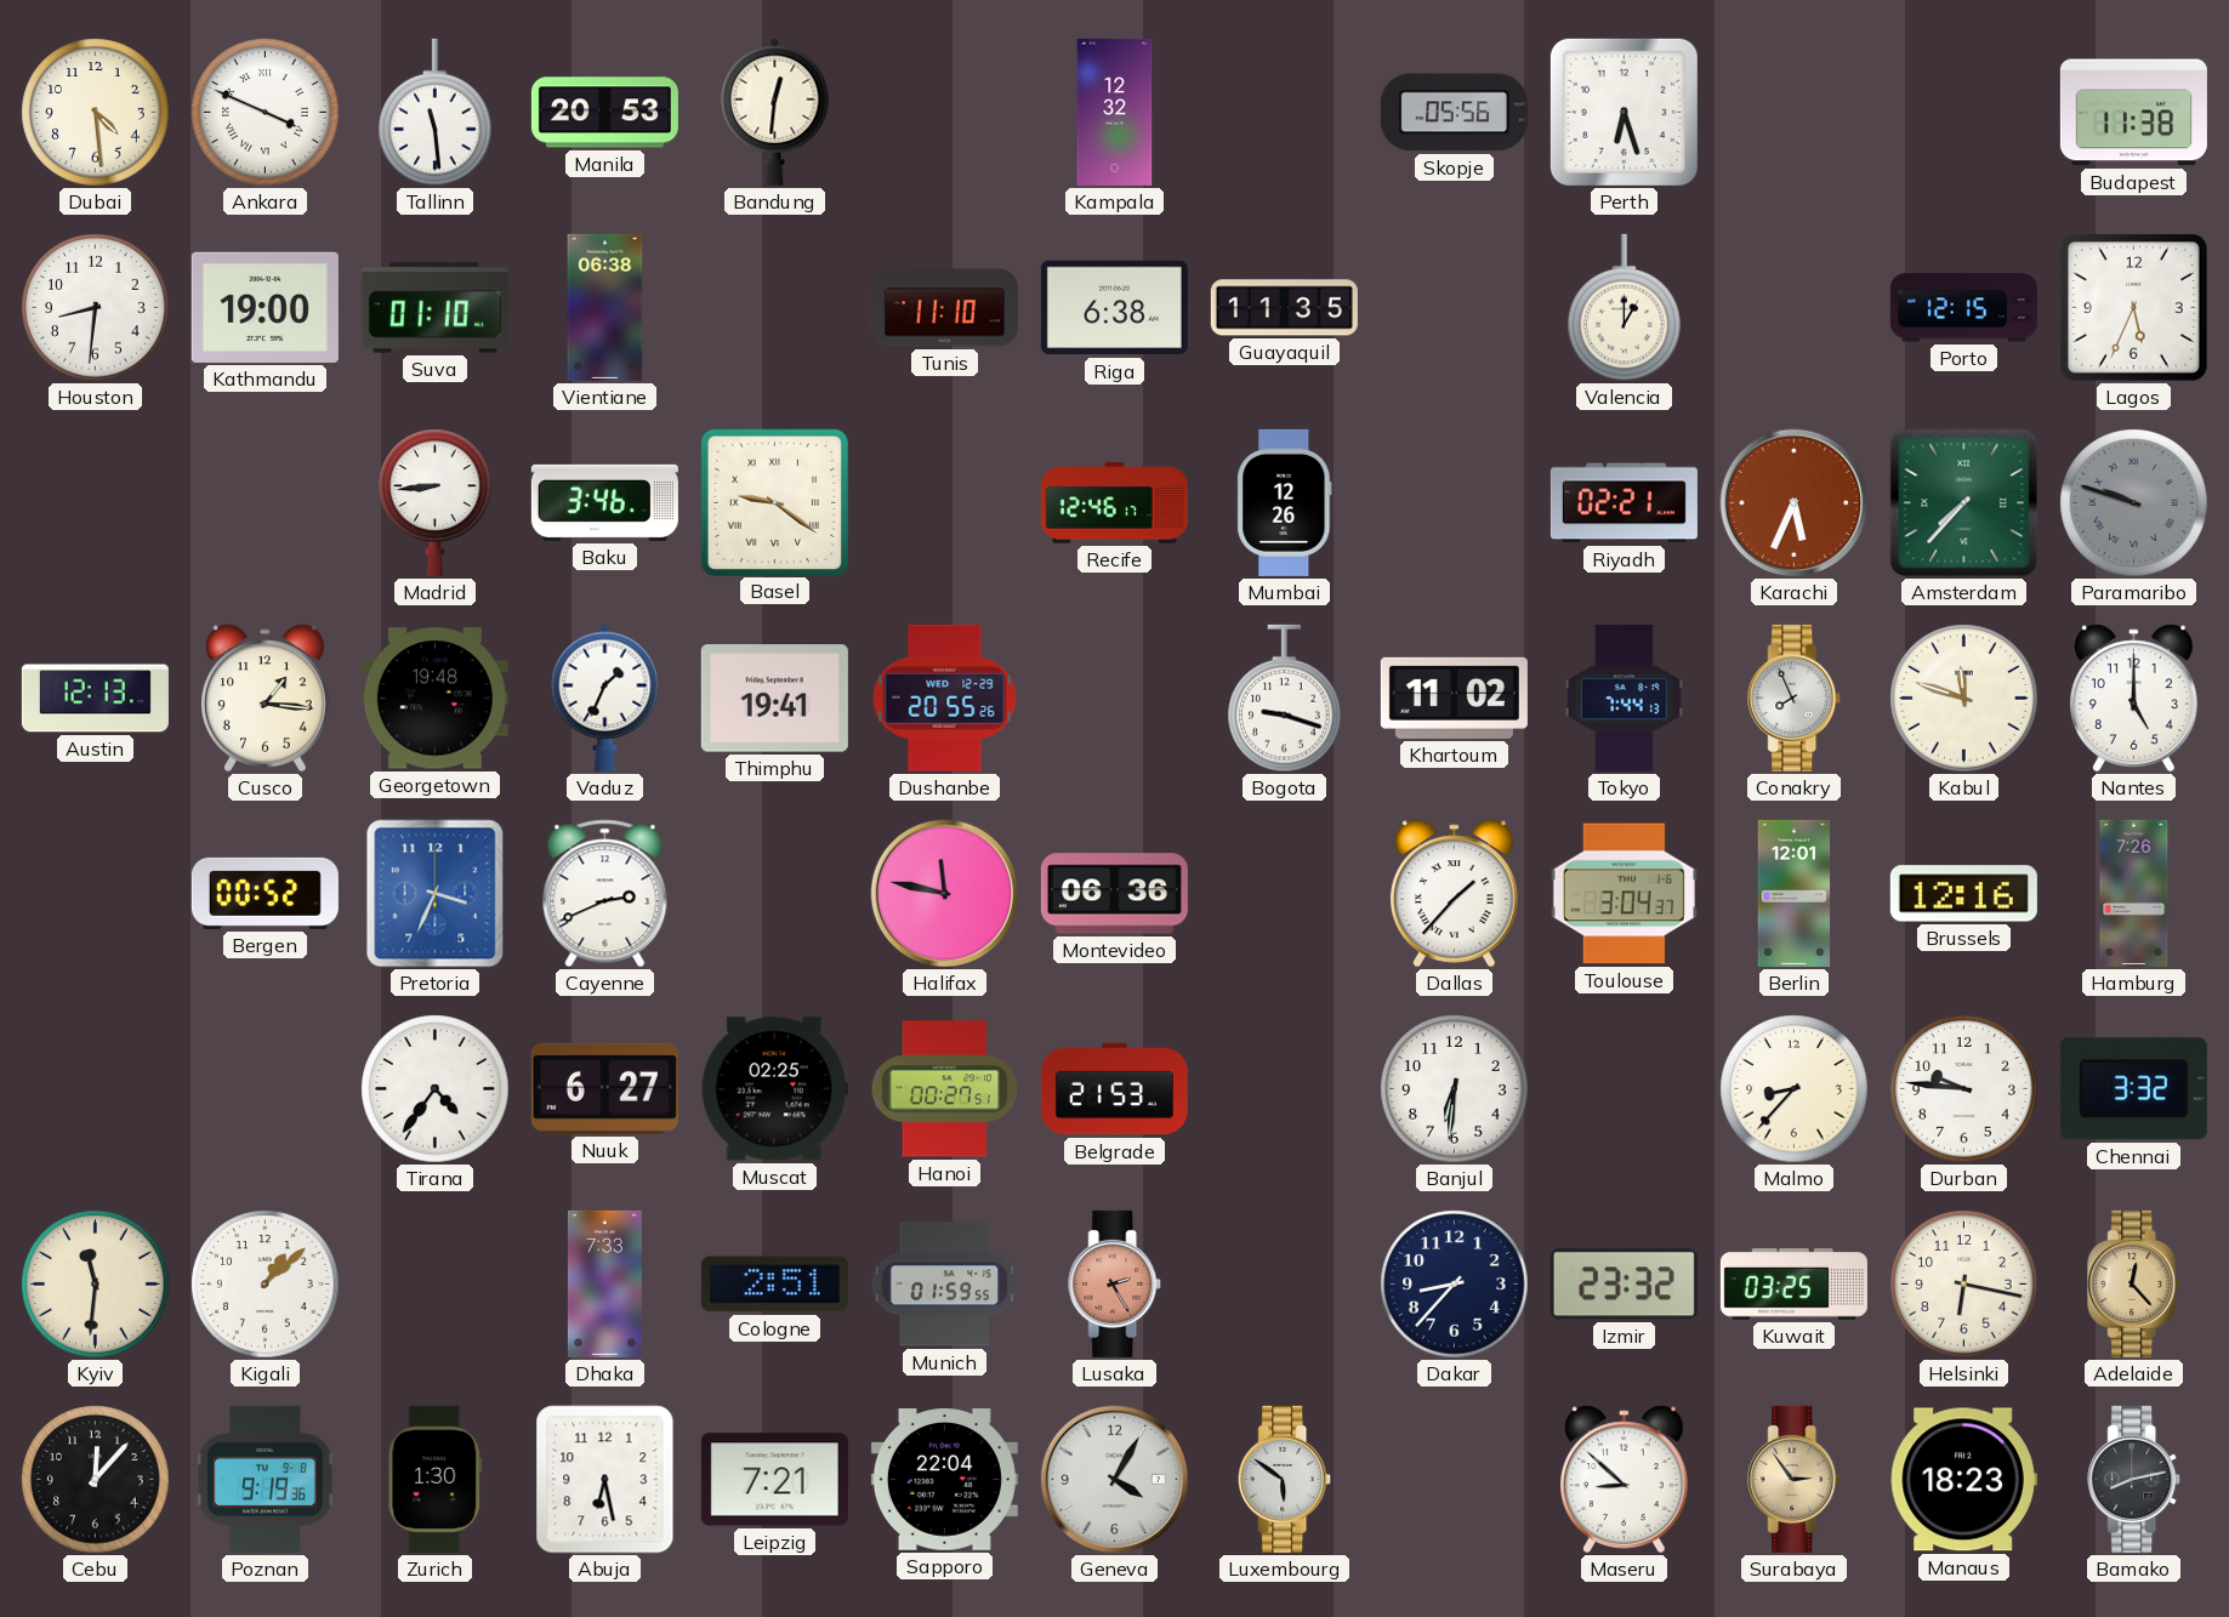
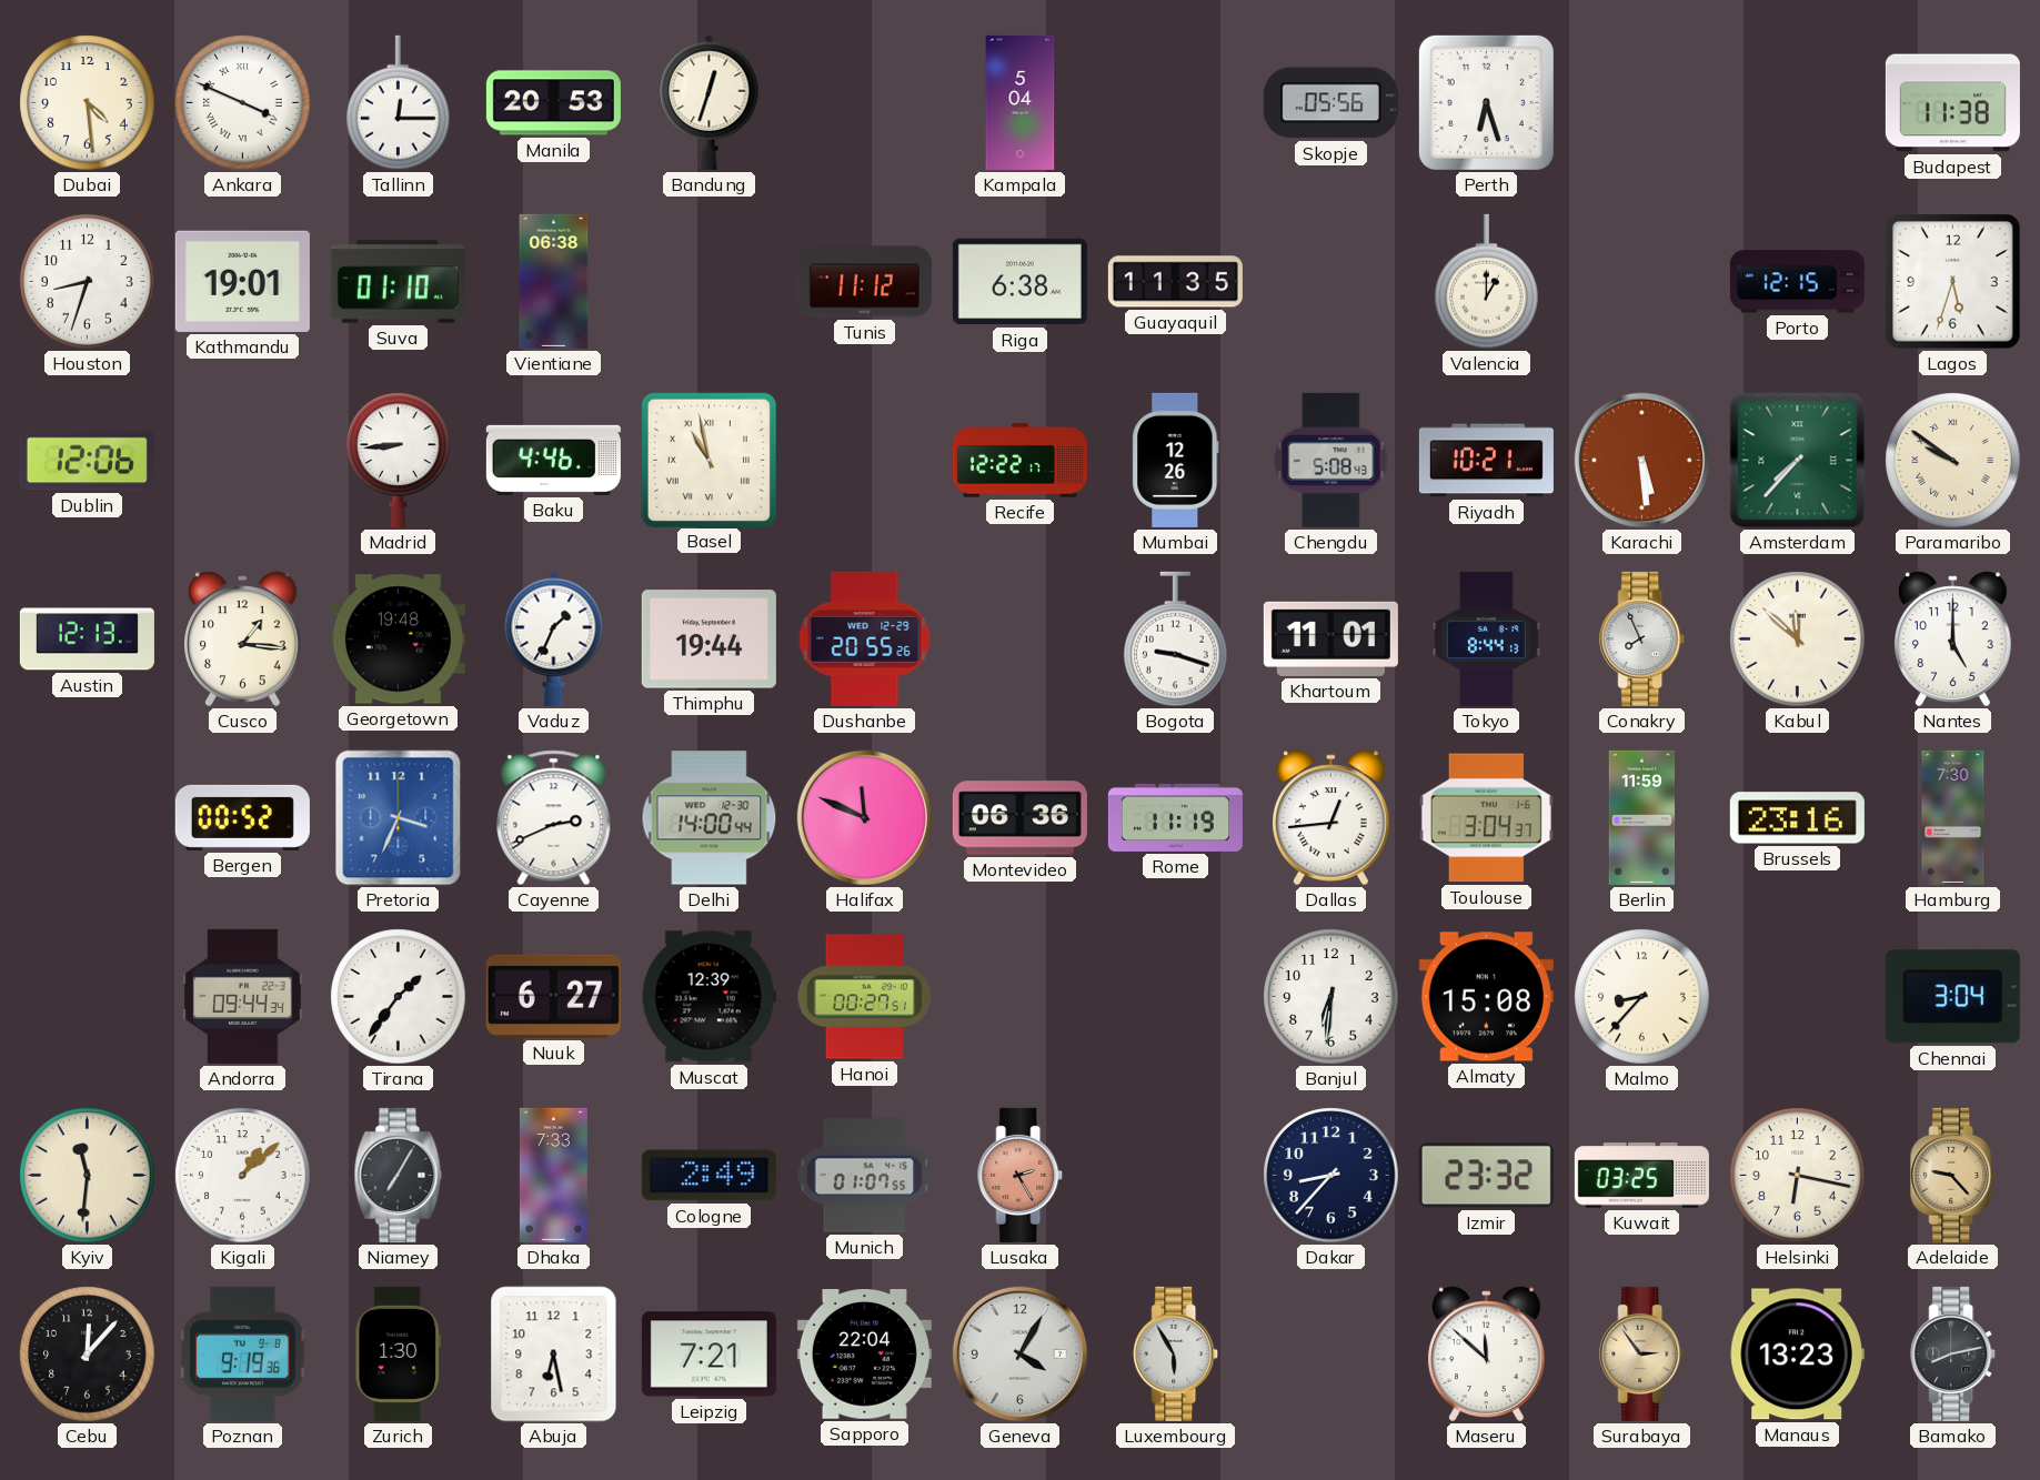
Tallinn: 11:29 -> 12:15 (399, 103)
Bandung: 12:31 -> 12:33 (710, 102)
Kampala: 12:32 -> 5:04 (1021, 102)
Houston: 8:31 -> 8:33 (88, 282)
Kathmandu: 19:00 -> 19:01 (242, 281)
Tunis: 11:10 -> 11:12 (864, 282)
Lagos: 5:34 -> 5:33 (1953, 282)
Dublin: none -> 12:06 (87, 461)
Baku: 3:46 -> 4:46 (553, 460)
Basel: 9:21 -> 10:58 (709, 460)
Recife: 12:46 -> 12:22 (1019, 461)
Chengdu: none -> 5:08 (1331, 460)
Riyadh: 02:21 -> 10:21 (1486, 461)
Karachi: 5:34 -> 5:29 (1642, 461)
Paramaribo: 9:48 -> 9:51 (1953, 461)
Paramaribo dial: grey -> cream (1953, 461)
Thimphu: 19:41 -> 19:44 (709, 640)
Khartoum: 11:02 -> 11:01 (1330, 638)
Tokyo: 7:44 -> 8:44 (1487, 638)
Kabul: 11:48 -> 11:52 (1798, 640)
Delhi: none -> 14:00 (710, 818)
Halifax: 11:47 -> 11:49 (865, 818)
Rome: none -> 11:19 (1175, 817)
Dallas: 1:37 -> 12:44 (1331, 818)
Berlin: 12:01 -> 11:59 (1642, 817)
Brussels: 12:16 -> 23:16 (1797, 818)
Hamburg: 7:26 -> 7:30 (1953, 817)
Andorra: none -> 09:44 (243, 996)
Tirana: 4:36 -> 1:36 (399, 997)
Muscat: 02:25 -> 12:39 (709, 997)
Belgrade: 21:53 -> none (1114, 1089)
Almaty: none -> 15:08 (1486, 997)
Durban: 9:46 -> none (1964, 1089)
Chennai: 3:32 -> 3:04 (1952, 997)
Niamey: none -> 7:05 (399, 1175)
Cologne: 2:51 -> 2:49 (709, 1176)
Munich: 01:59 -> 01:07 (865, 1176)
Adelaide: 12:23 -> 9:23 (1953, 1175)
Luxembourg: 5:51 -> 5:55 (1176, 1353)
Maseru: 8:52 -> 11:52 (1487, 1355)
Manaus: 18:23 -> 13:23 (1797, 1355)
